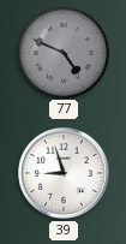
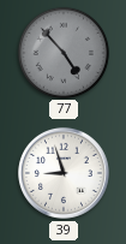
77: 4:49 -> 4:53 (62, 52)
